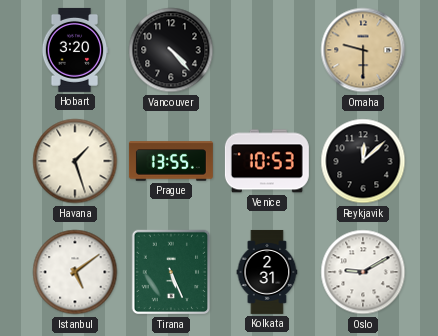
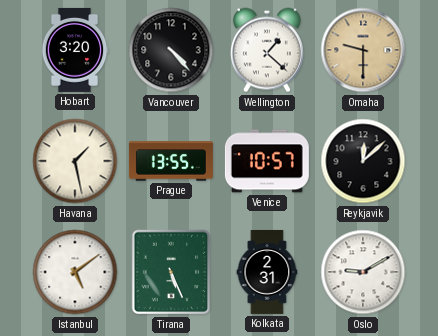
Wellington: none -> 1:22 (267, 50)
Havana: 1:27 -> 1:28 (75, 161)
Venice: 10:53 -> 10:57 (267, 161)
